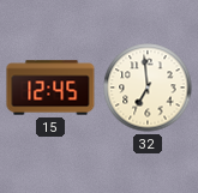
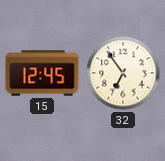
32: 6:59 -> 6:54 (123, 73)
